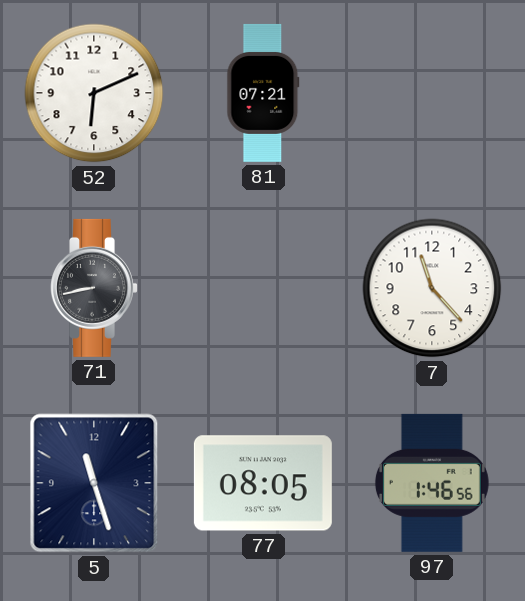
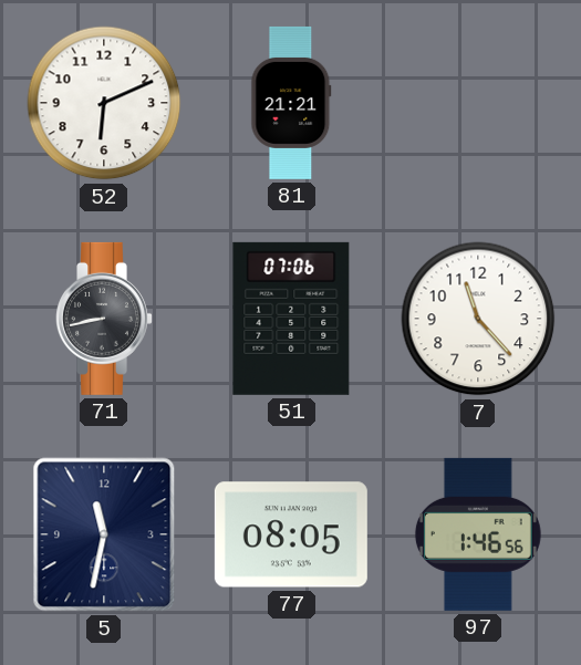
81: 07:21 -> 21:21 (291, 103)
51: none -> 07:06 (291, 319)
5: 11:27 -> 11:32 (104, 534)
